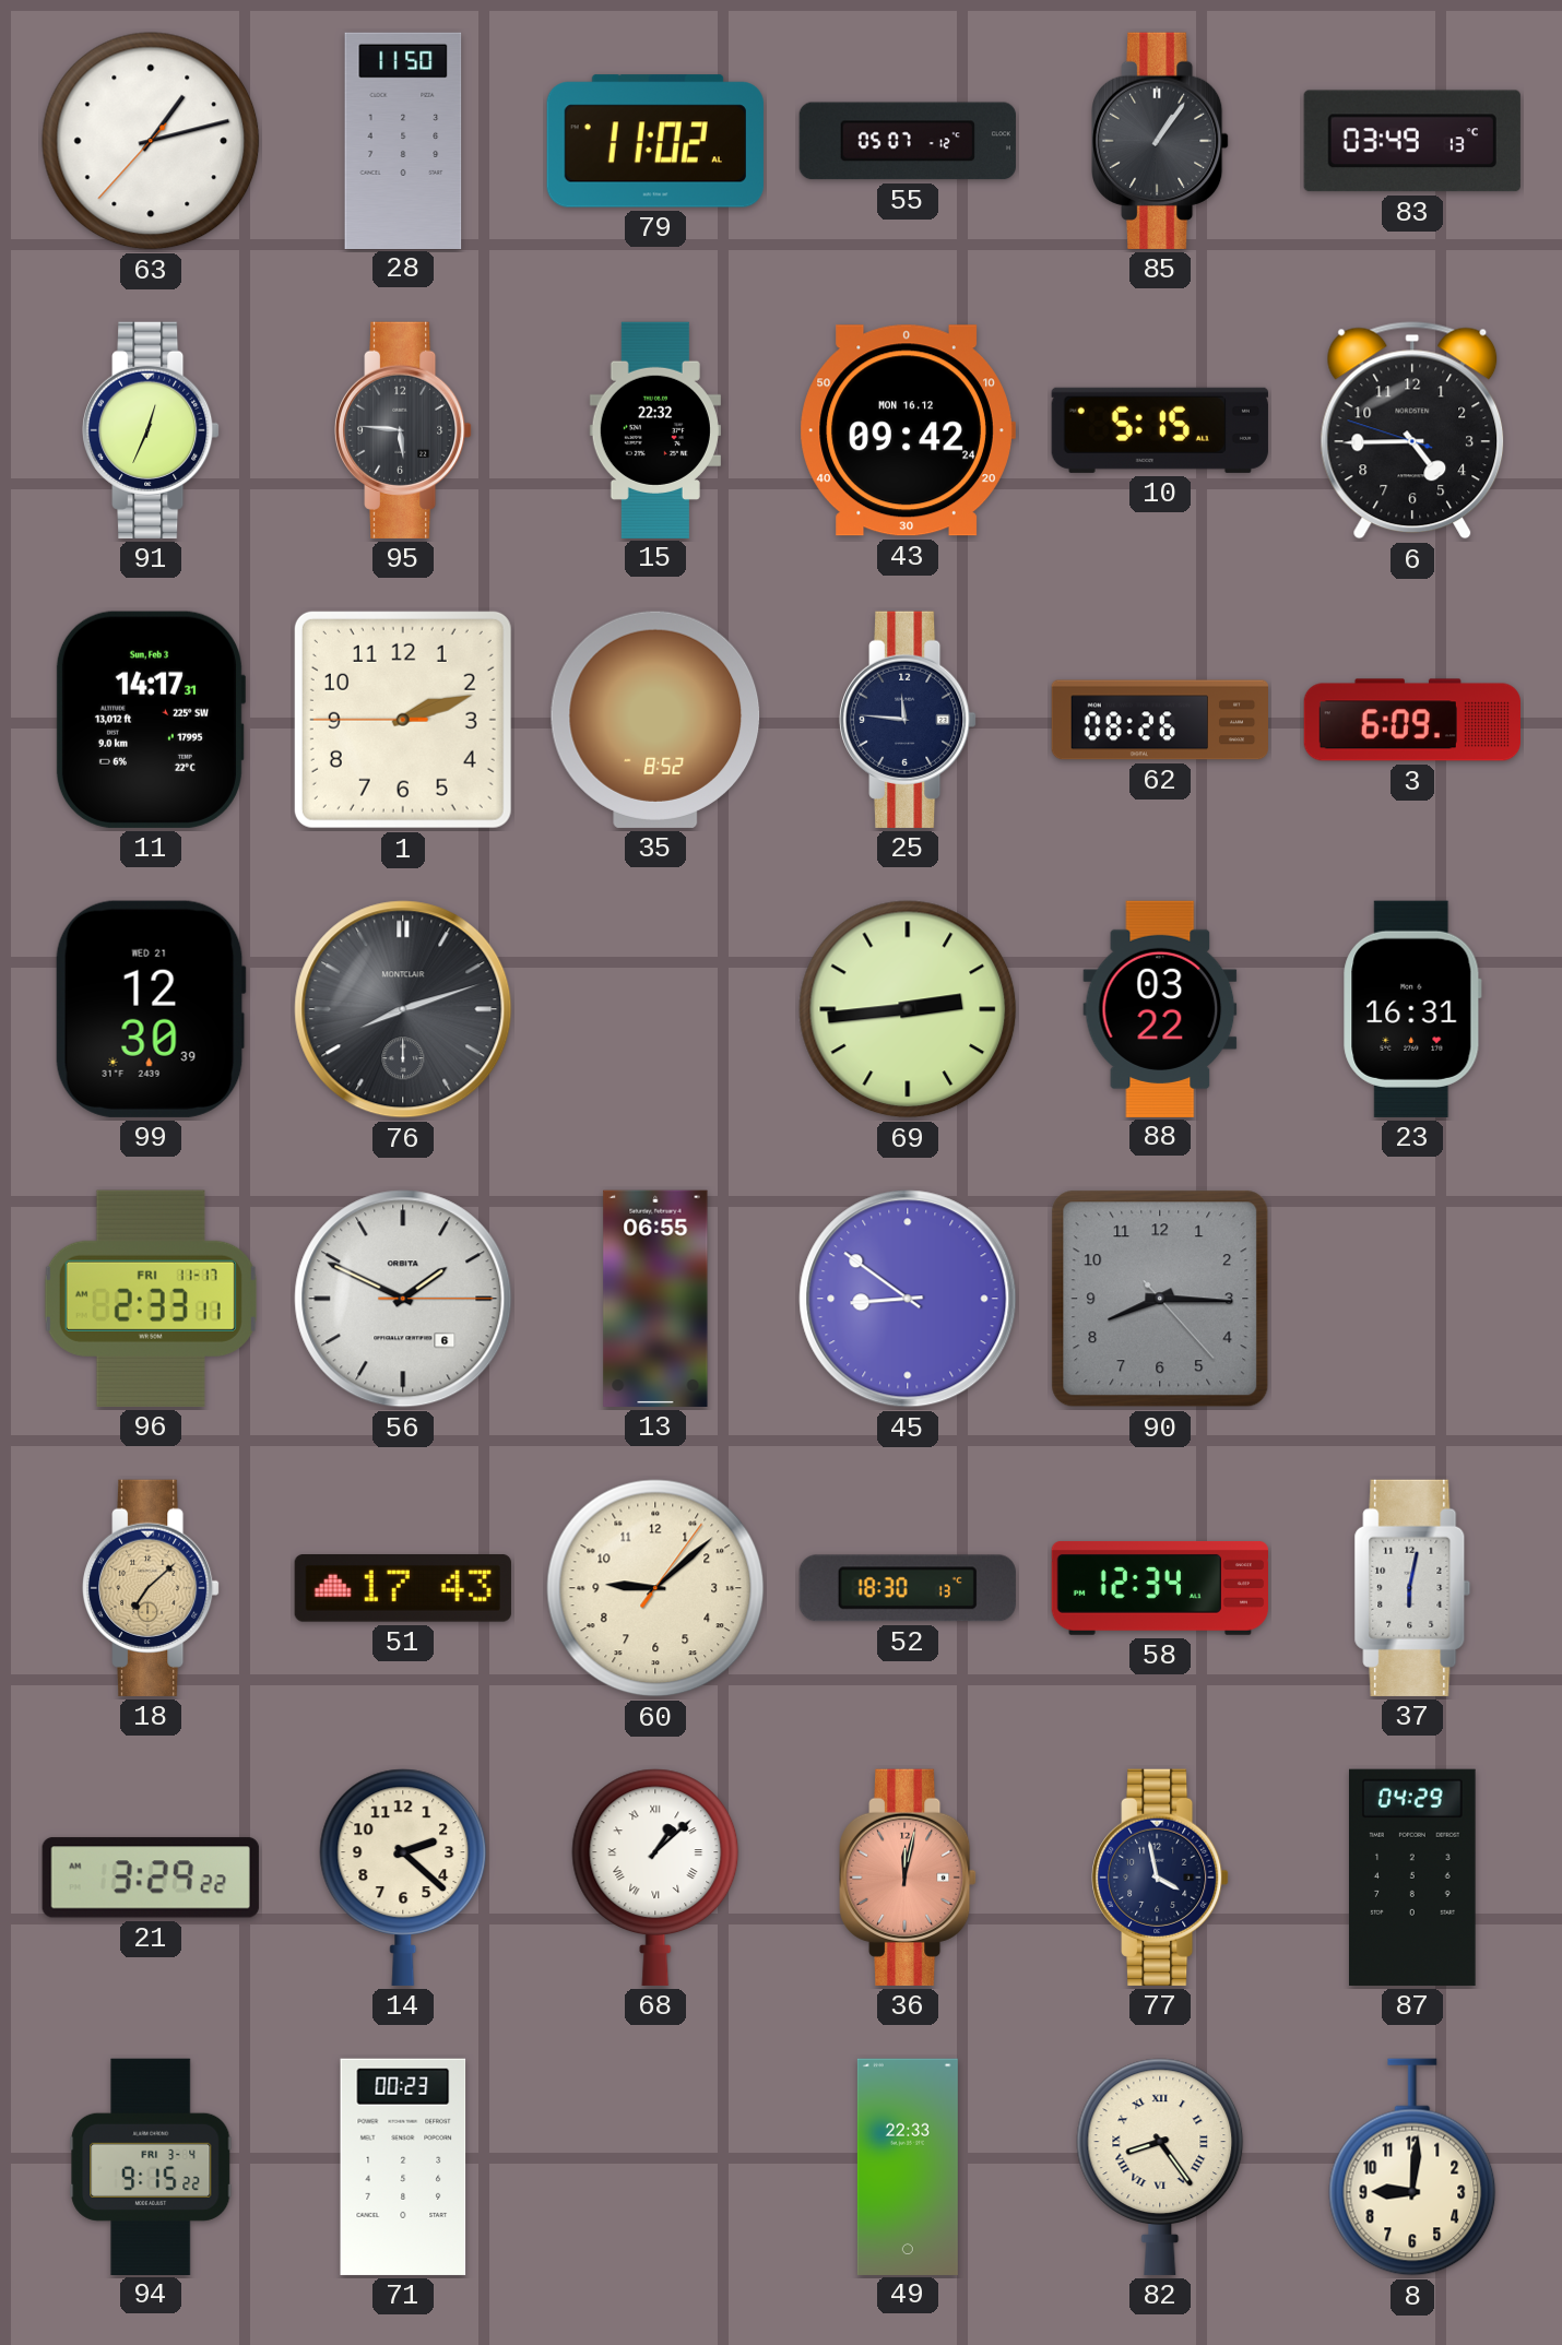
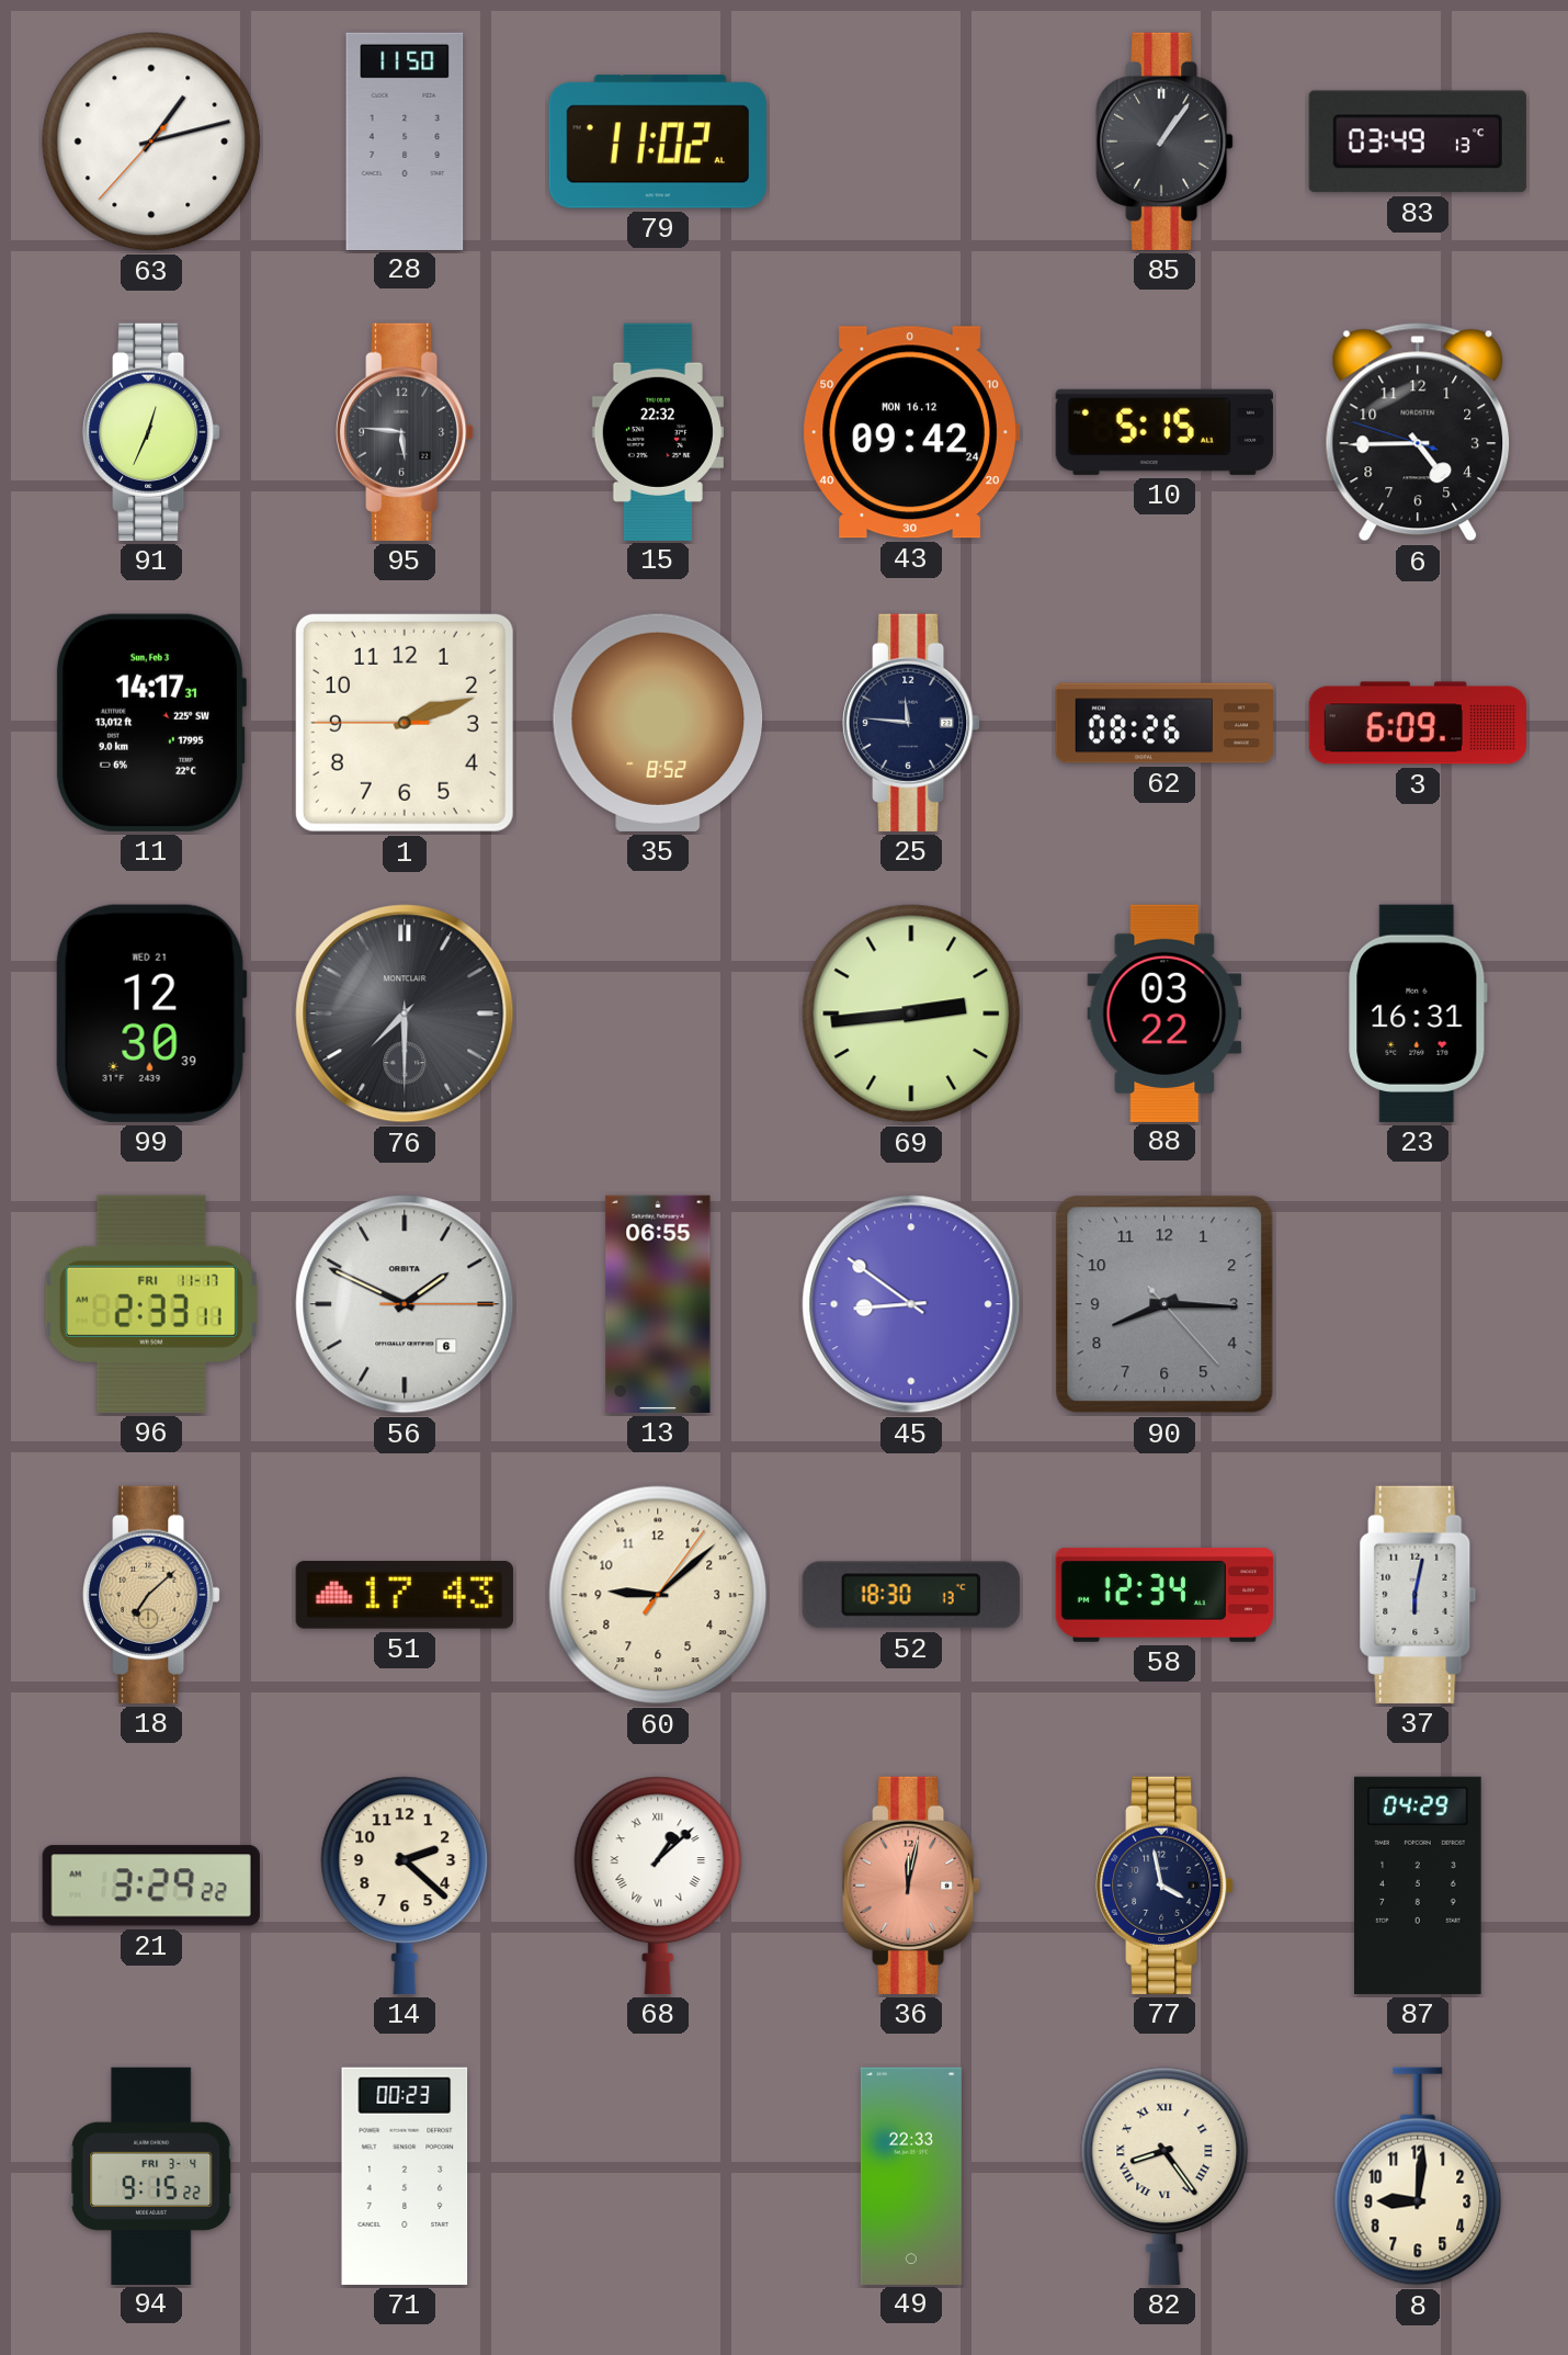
55: 05:07 -> none (908, 141)
76: 8:12 -> 7:30 (405, 1014)
